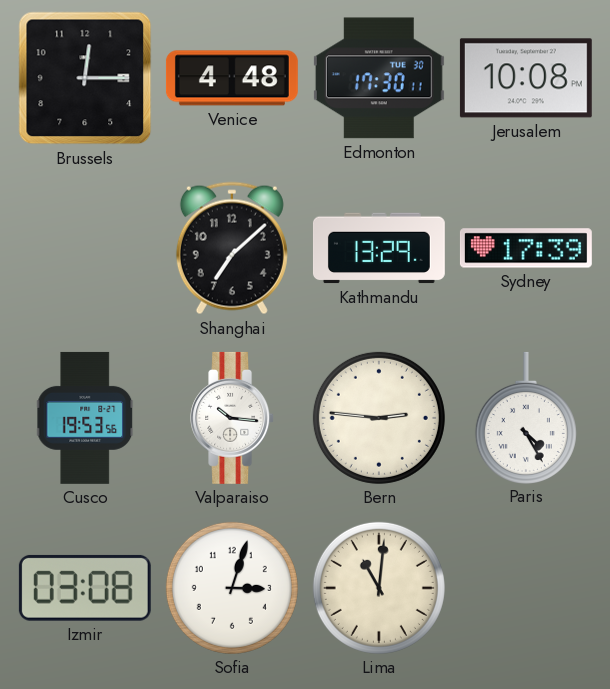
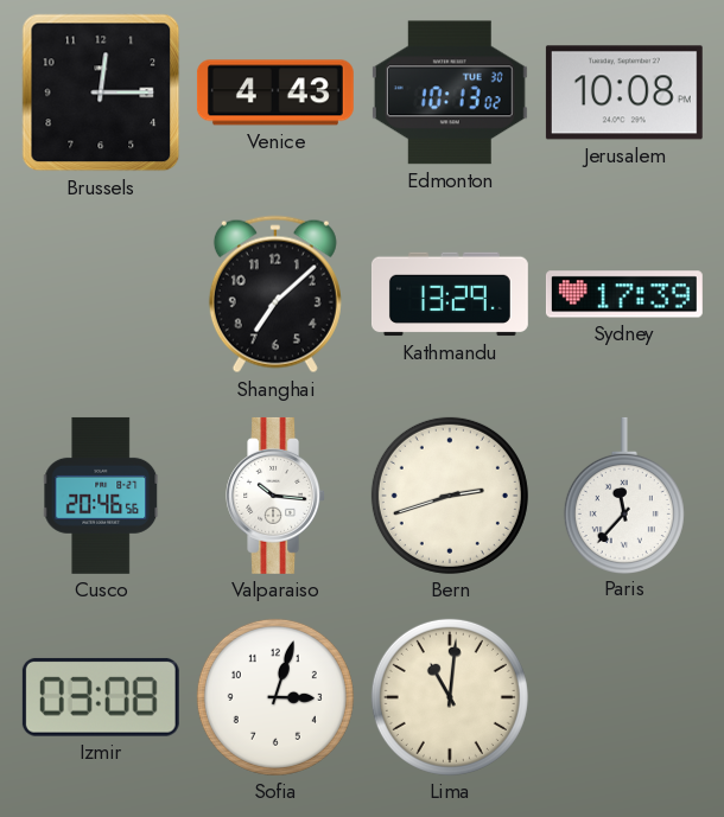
Venice: 4:48 -> 4:43 (275, 92)
Edmonton: 17:30 -> 10:13 (450, 92)
Cusco: 19:53 -> 20:46 (101, 496)
Bern: 2:46 -> 2:42 (450, 496)
Paris: 4:25 -> 11:37 (624, 494)
